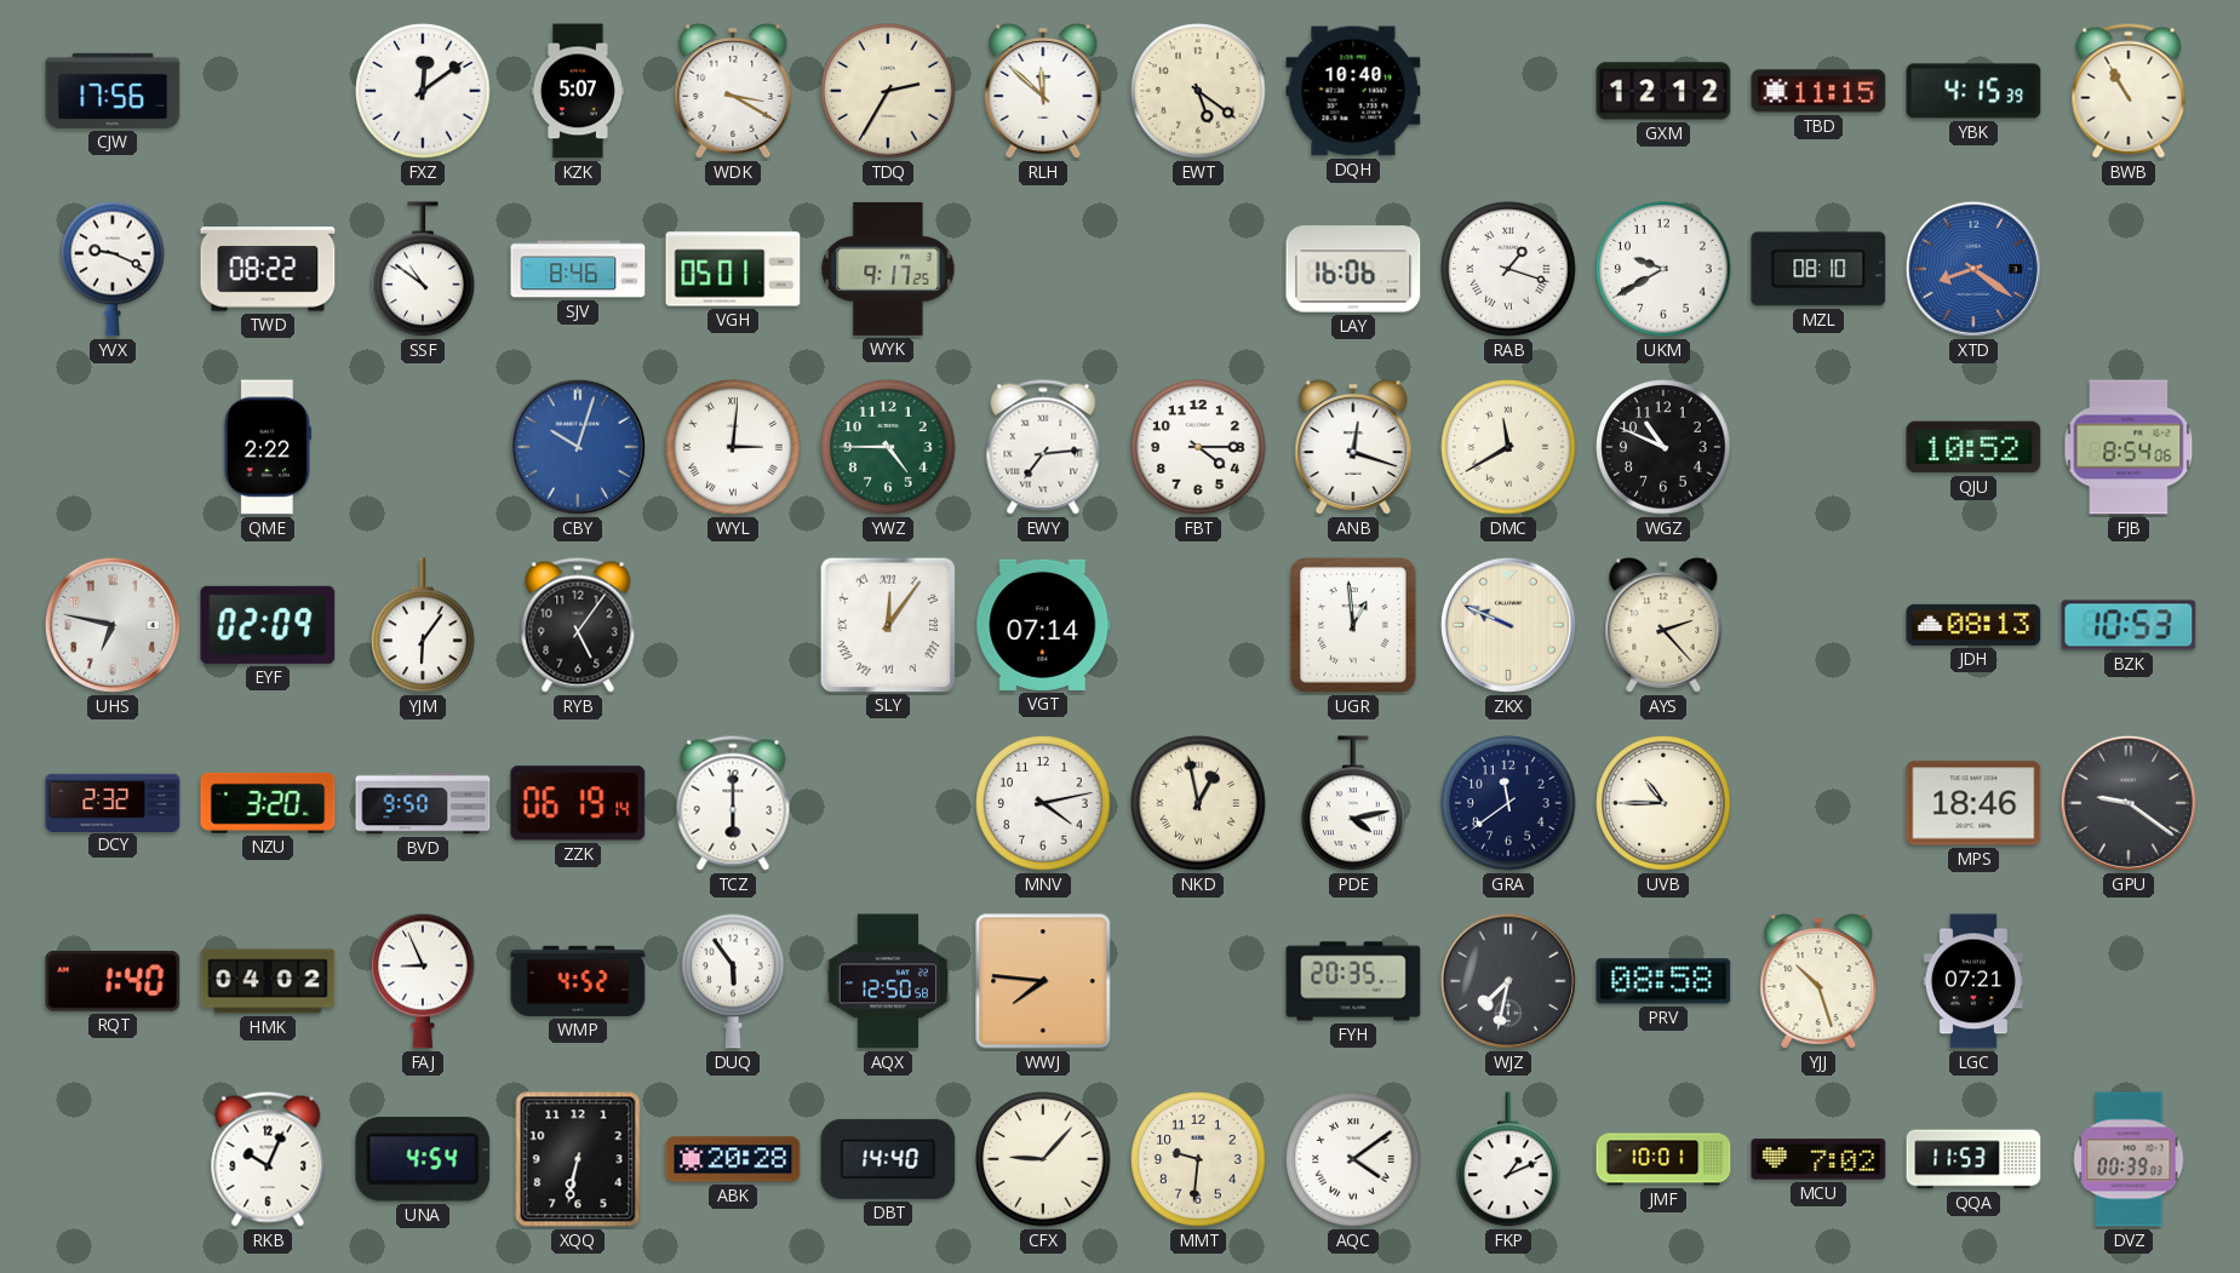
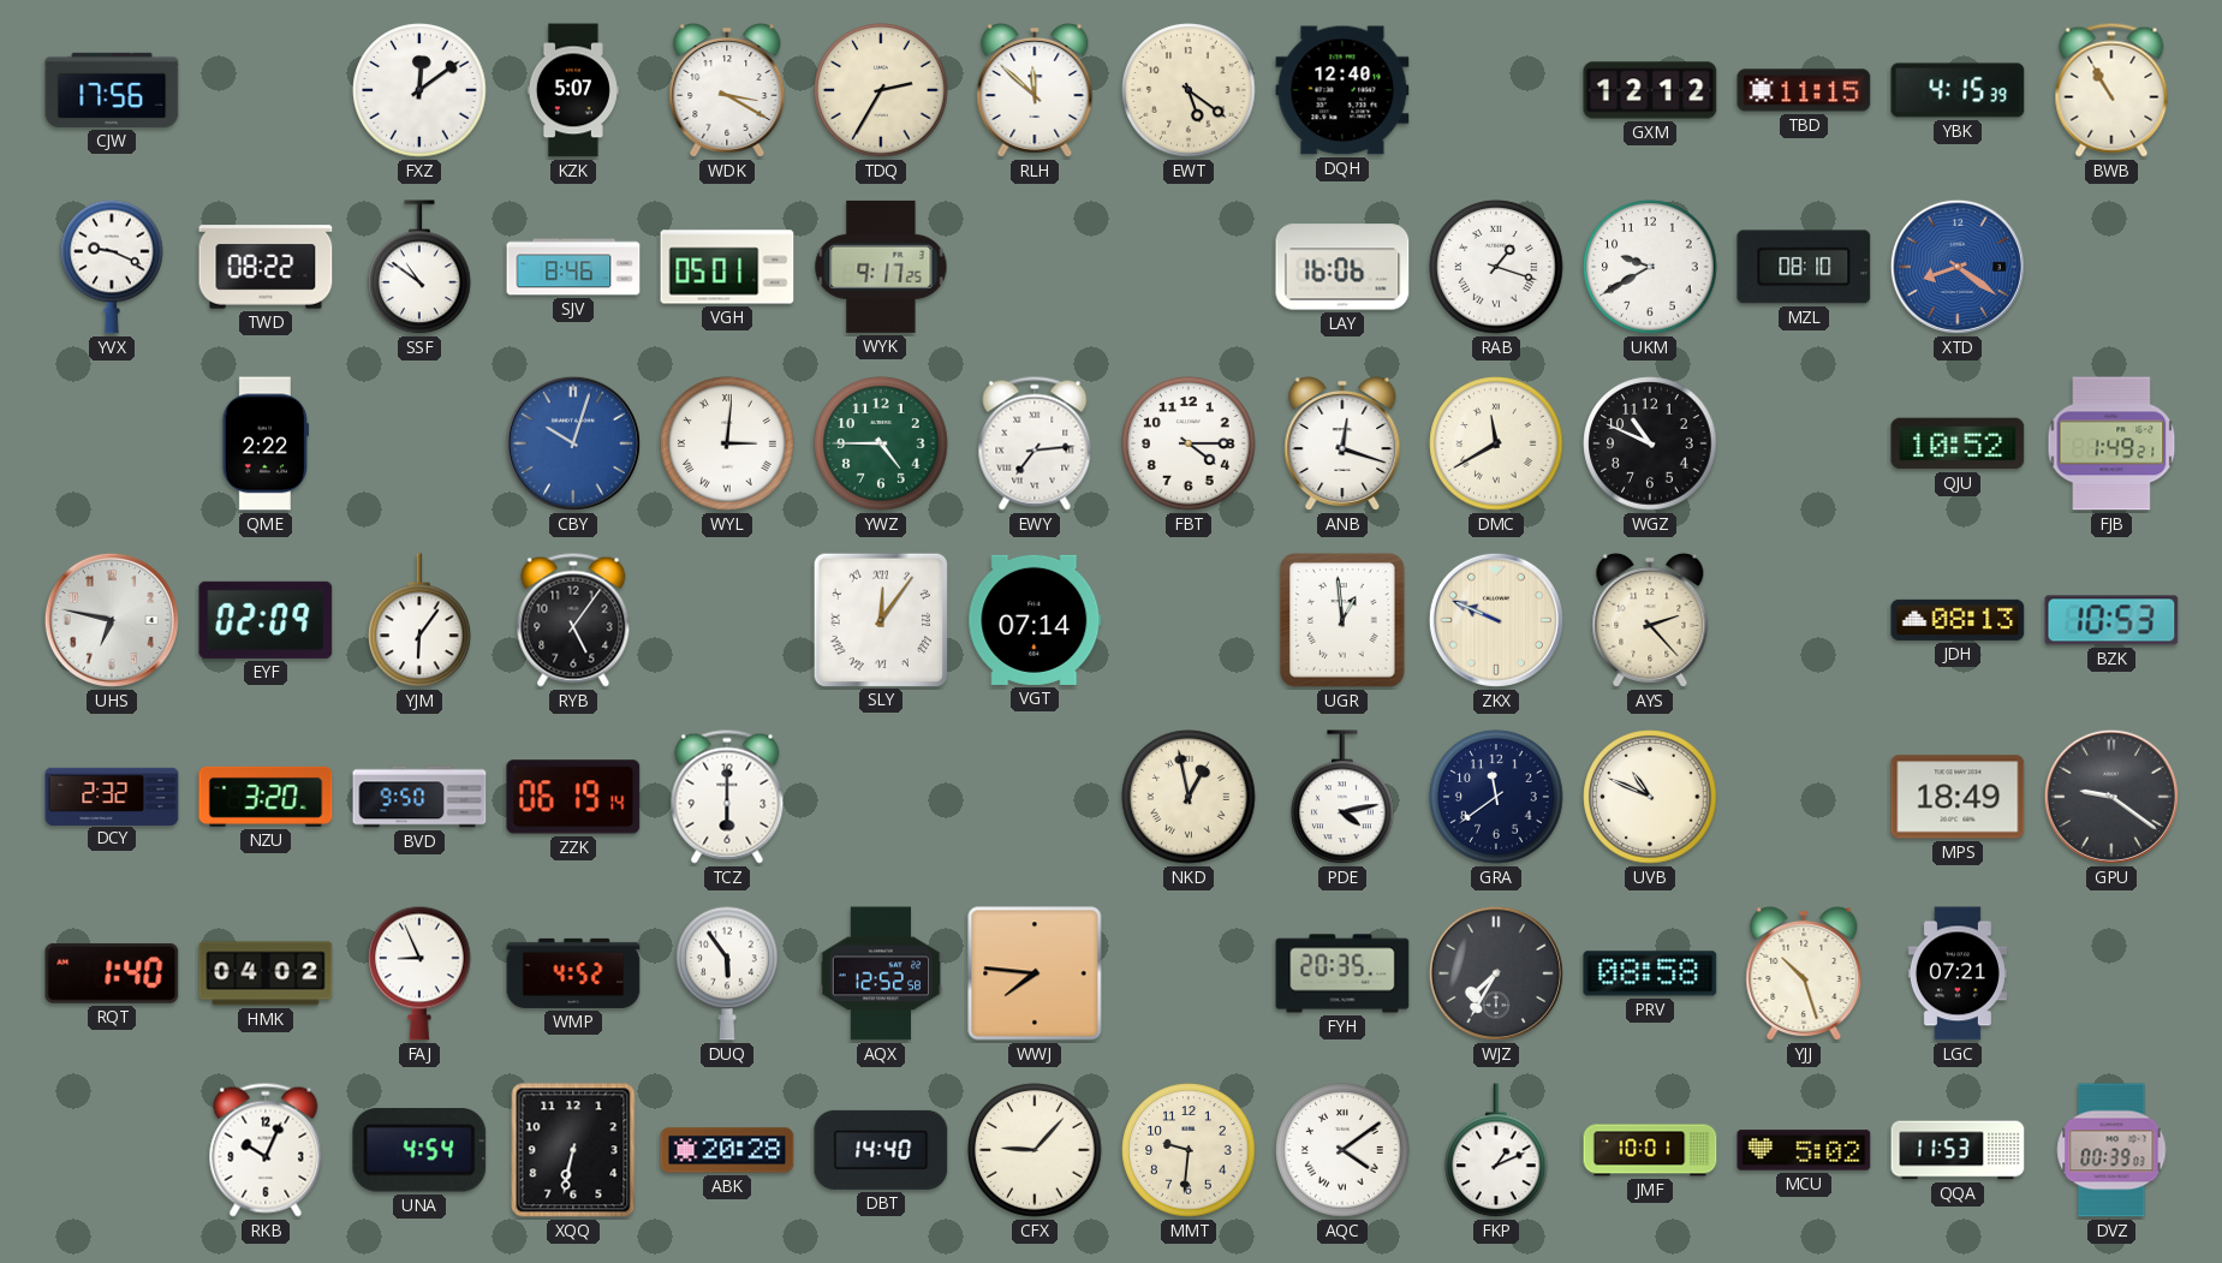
DQH: 10:40 -> 12:40 (1342, 90)
FJB: 8:54 -> 1:49 (2111, 443)
MNV: 4:13 -> none (1043, 803)
UVB: 10:45 -> 10:49 (1650, 797)
MPS: 18:46 -> 18:49 (1958, 797)
AQX: 12:50 -> 12:52 (881, 973)
WJZ: 7:32 -> 7:35 (1496, 973)
MCU: 7:02 -> 5:02 (1804, 1150)
